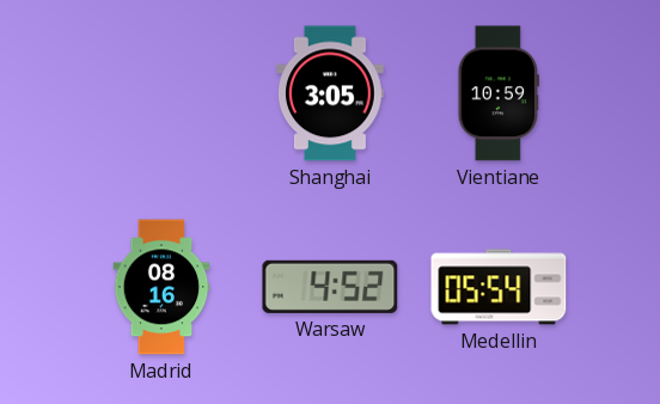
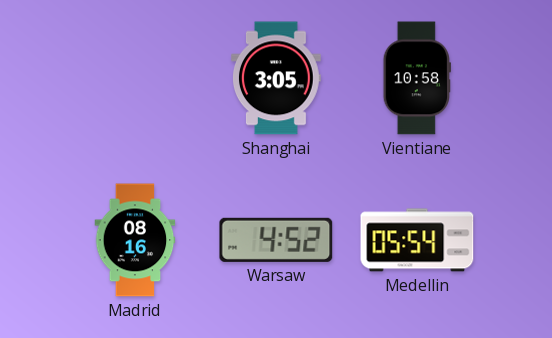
Vientiane: 10:59 -> 10:58 (417, 78)
